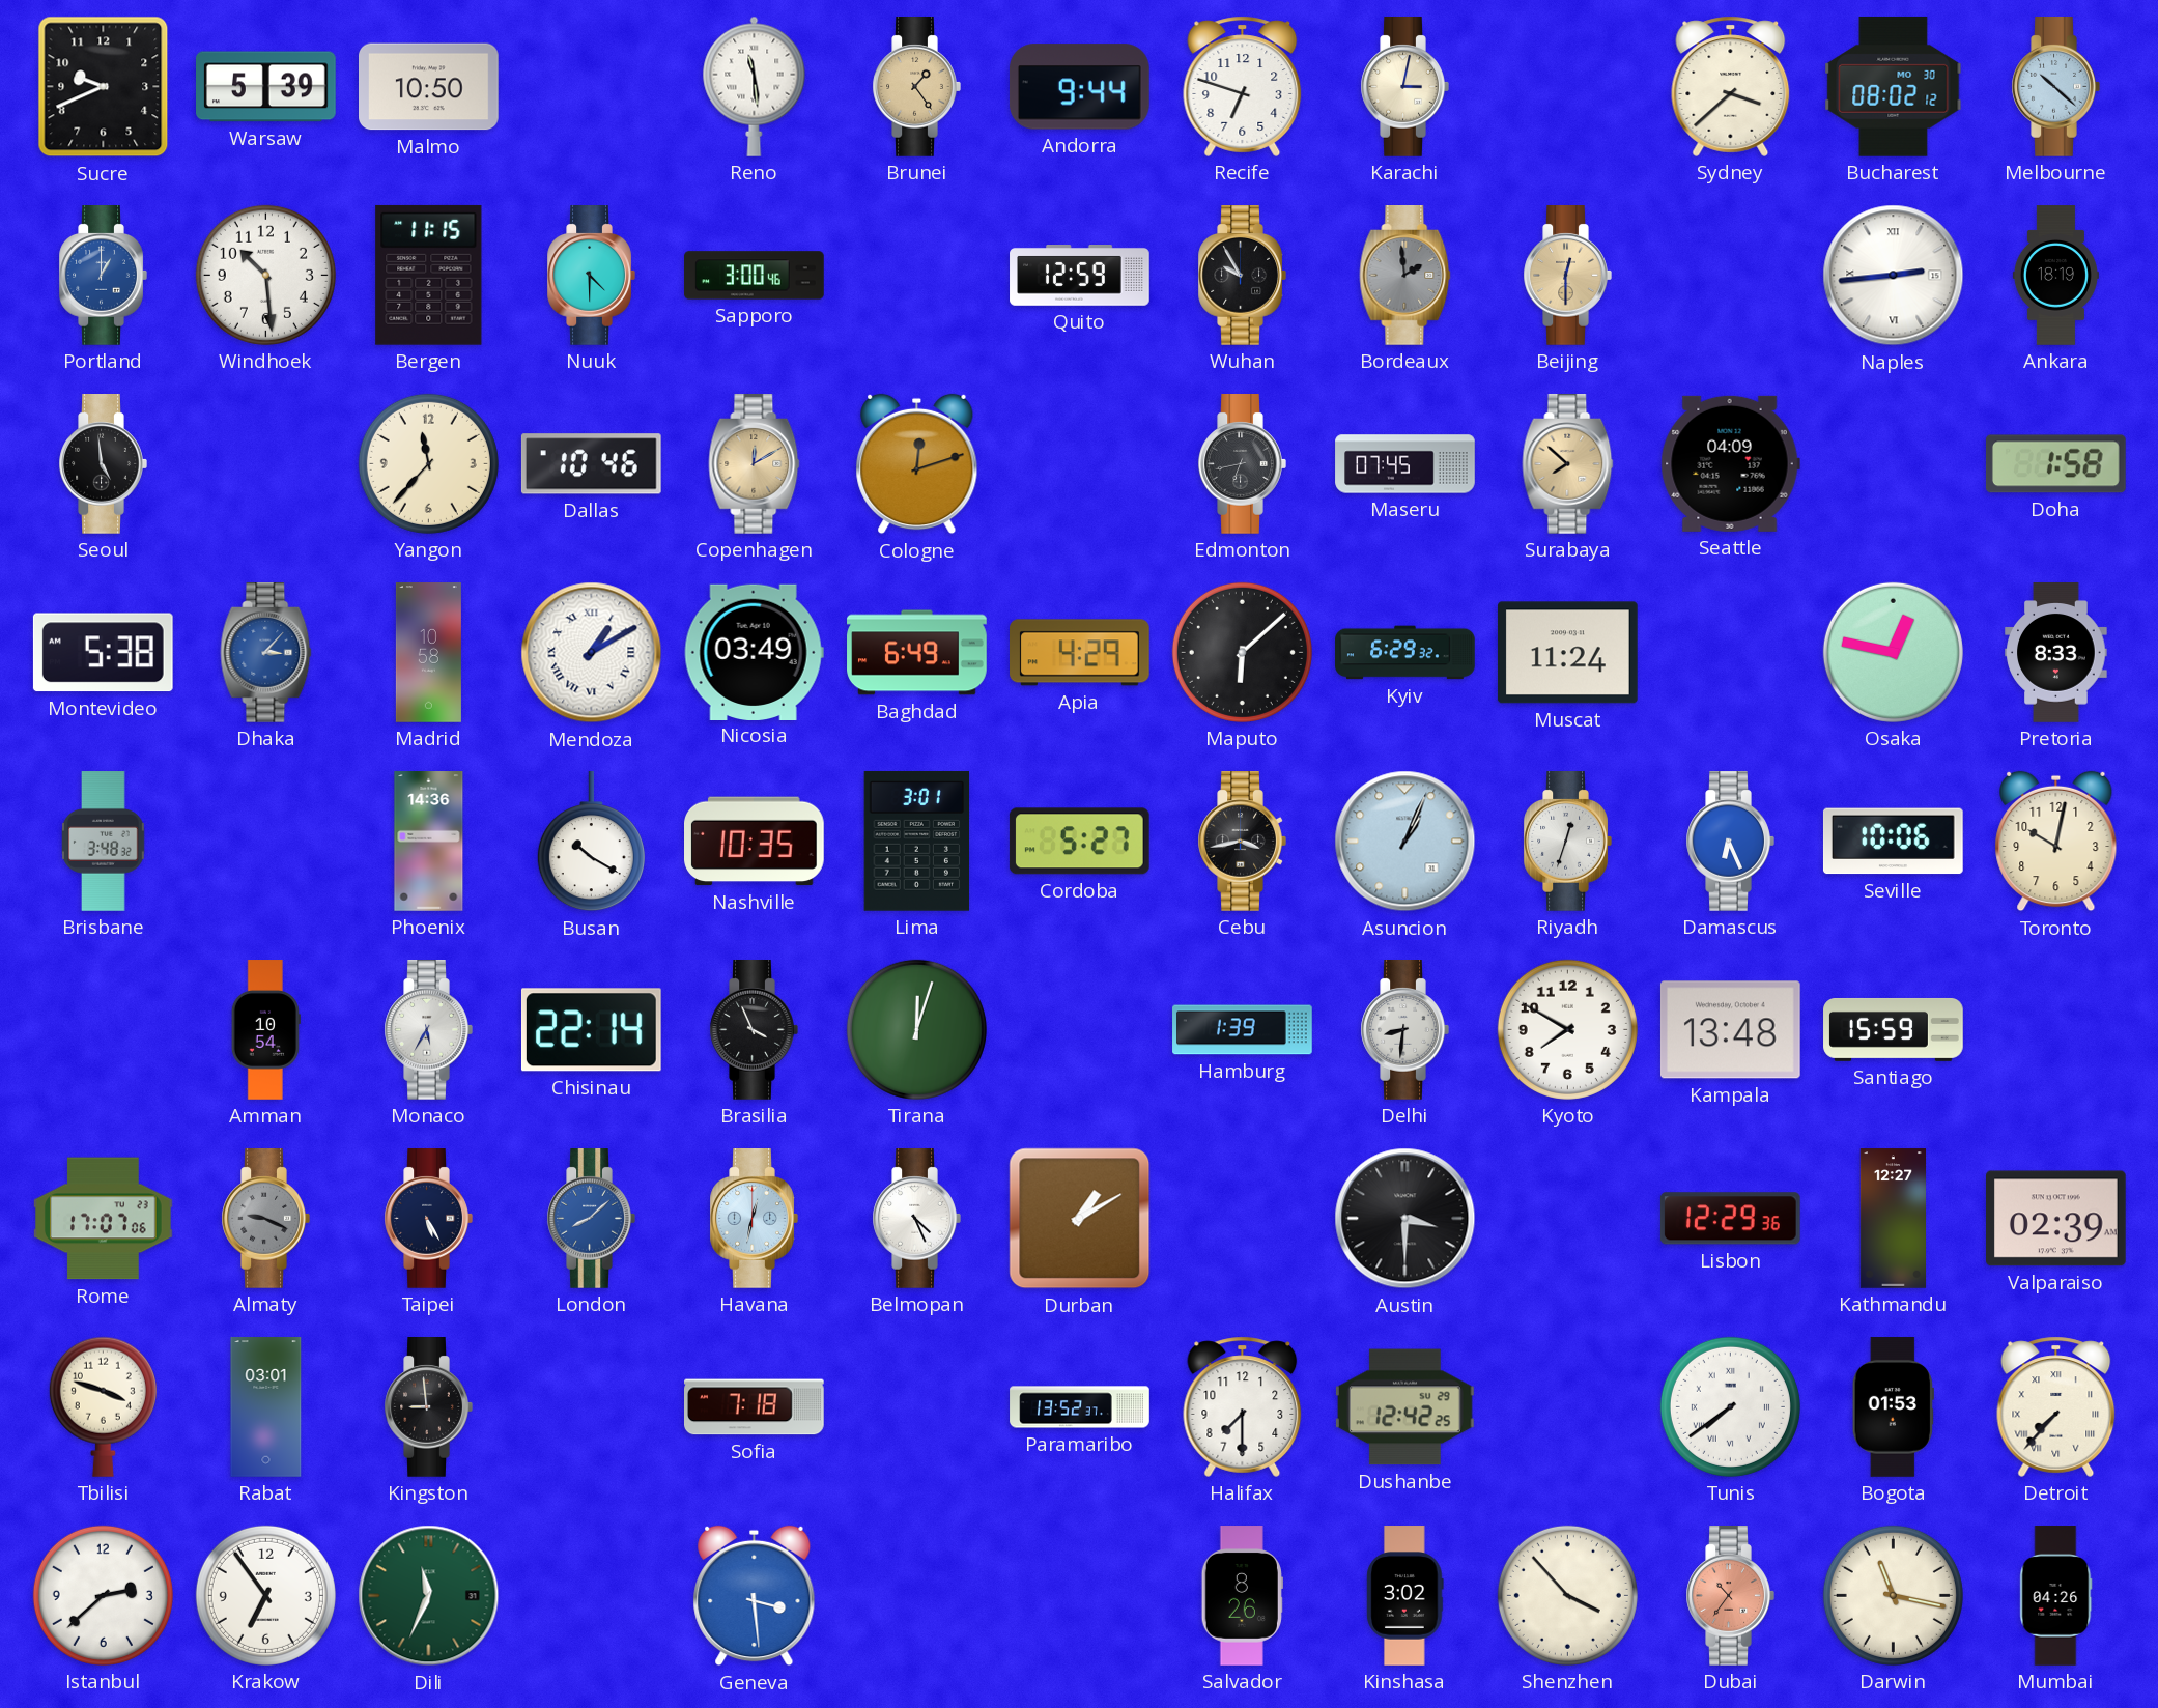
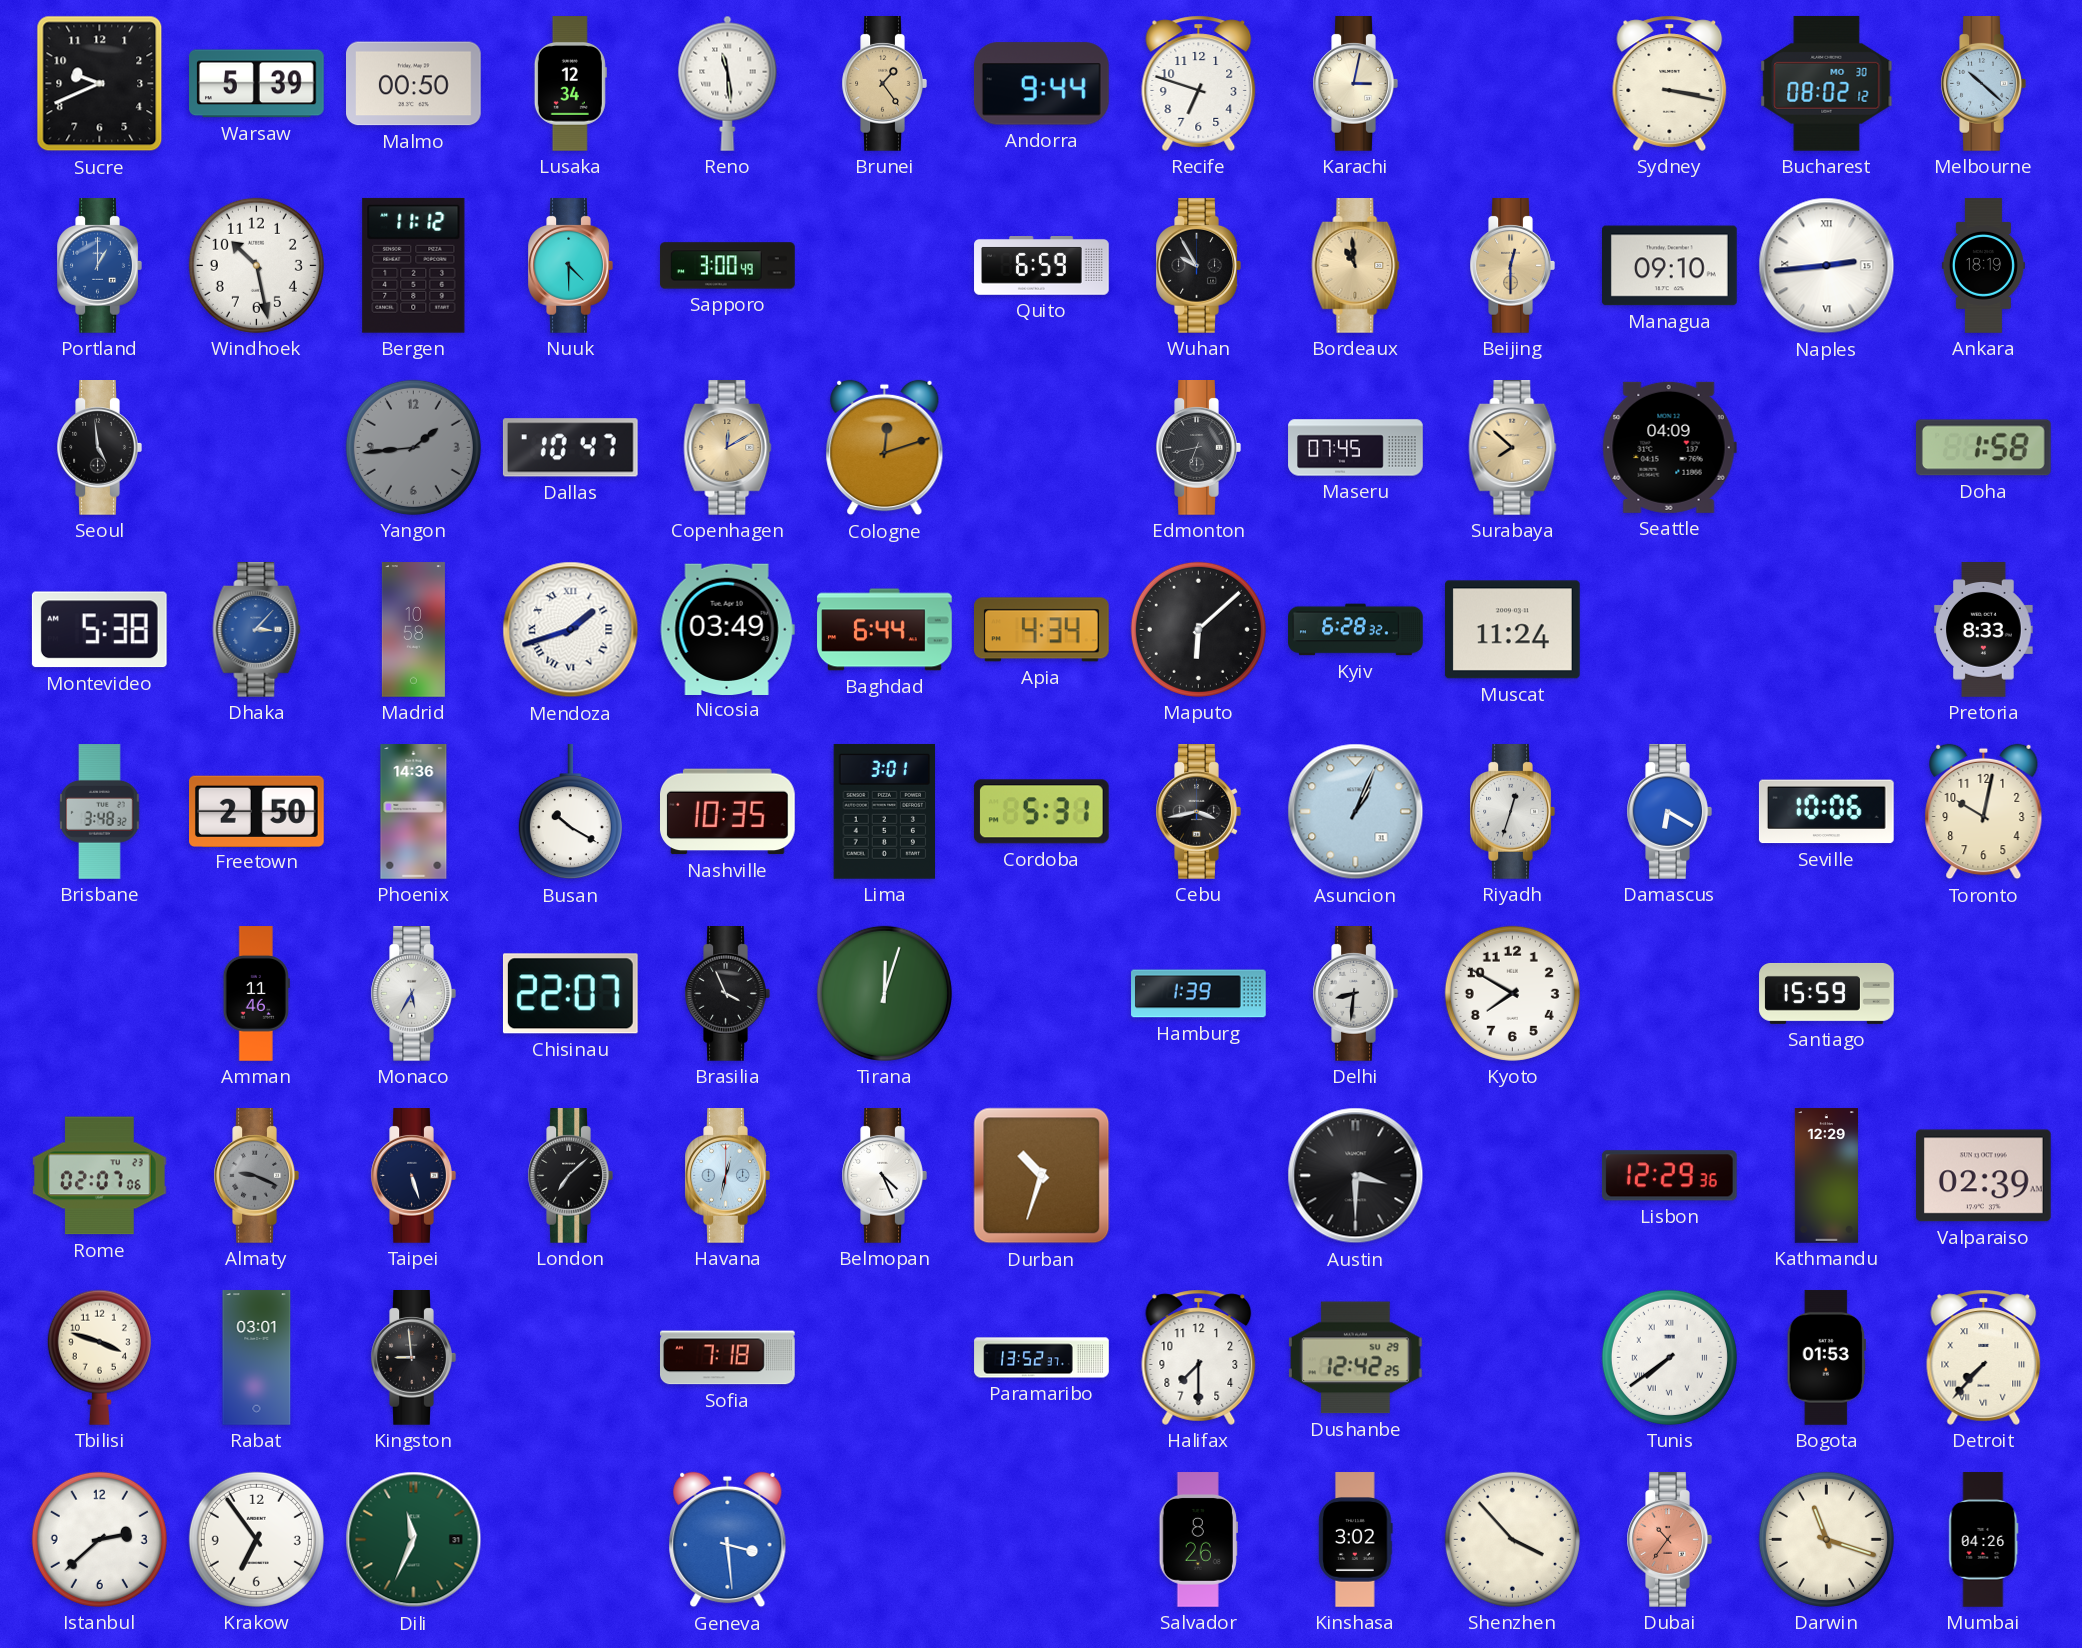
Malmo: 10:50 -> 00:50 (414, 84)
Lusaka: none -> 12:34 (570, 84)
Sydney: 3:38 -> 3:17 (1670, 83)
Windhoek: 10:29 -> 10:28 (256, 265)
Bergen: 11:15 -> 11:12 (414, 265)
Sapporo: 3:00:46 -> 3:00:49 (728, 266)
Quito: 12:59 -> 6:59 (1042, 266)
Bordeaux: 1:59 -> 10:59 (1356, 266)
Bordeaux dial: grey -> champagne (1356, 266)
Managua: none -> 09:10 (1670, 266)
Yangon: 11:37 -> 1:44 (413, 447)
Yangon dial: cream -> grey (413, 447)
Dallas: 10:46 -> 10:47 (570, 448)
Mendoza: 1:10 -> 1:42 (571, 630)
Baghdad: 6:49 -> 6:44 (885, 630)
Apia: 4:29 -> 4:34 (1042, 630)
Kyiv: 6:29 -> 6:28 (1356, 630)
Osaka: 12:47 -> none (1893, 652)
Freetown: none -> 2:50 (257, 811)
Cordoba: 5:27 -> 5:31 (1041, 812)
Damascus: 6:26 -> 6:20 (1669, 812)
Amman: 10:54 -> 11:46 (256, 994)
Chisinau: 22:14 -> 22:07 (570, 994)
Kampala: 13:48 -> none (1731, 1030)
Rome: 17:07 -> 02:07 (100, 1176)
Taipei: 5:25 -> 5:27 (413, 1176)
London: 8:08 -> 7:08 (570, 1176)
London dial: blue -> black (570, 1176)
Durban: 1:10 -> 10:33 (1042, 1176)
Kathmandu: 12:27 -> 12:29 (1827, 1176)
Darwin: 11:17 -> 11:18 (1826, 1539)
